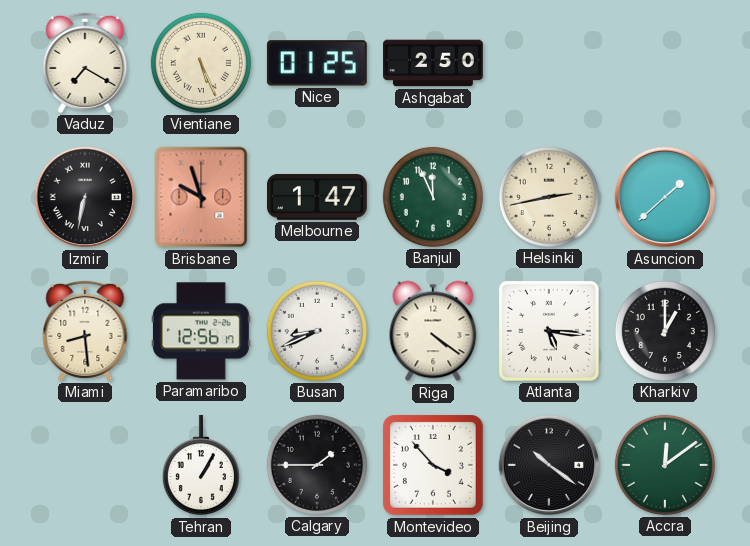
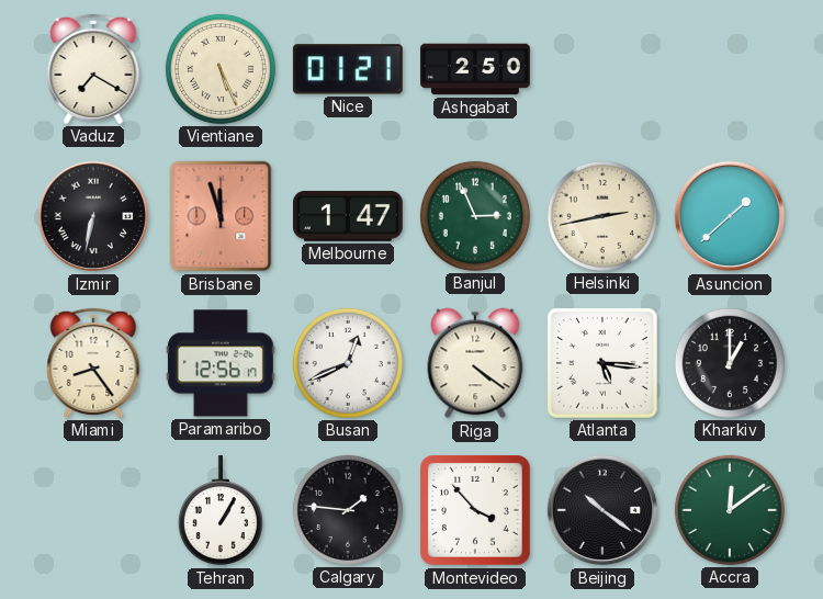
Nice: 01:25 -> 01:21 (348, 69)
Brisbane: 9:57 -> 11:57 (221, 216)
Banjul: 11:56 -> 2:56 (475, 216)
Miami: 8:29 -> 8:24 (93, 363)
Busan: 8:41 -> 12:41 (348, 363)
Calgary: 1:45 -> 1:46 (348, 510)
